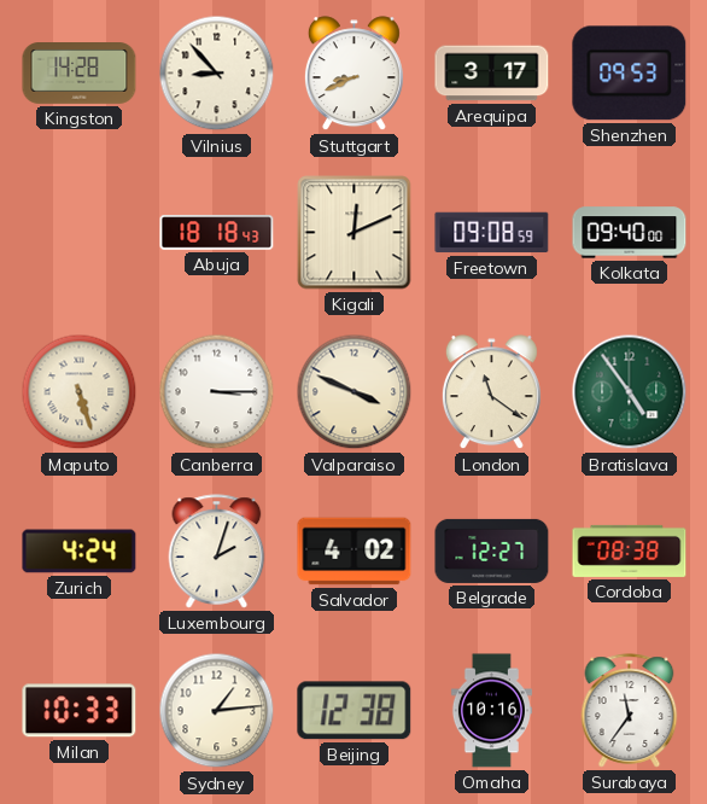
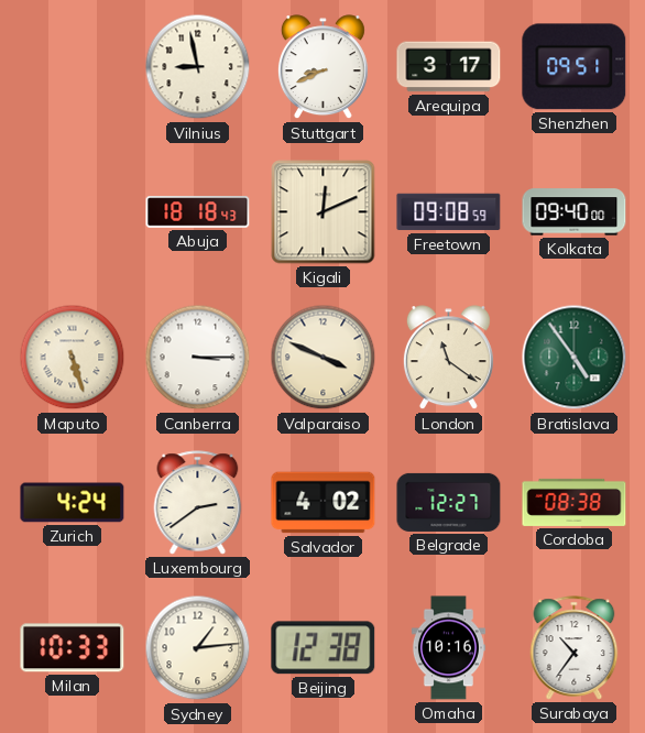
Kingston: 14:28 -> none (80, 74)
Vilnius: 8:53 -> 8:58 (198, 67)
Shenzhen: 09:53 -> 09:51 (575, 67)
Luxembourg: 2:03 -> 2:39 (198, 503)
Surabaya: 11:36 -> 10:36 (575, 648)
